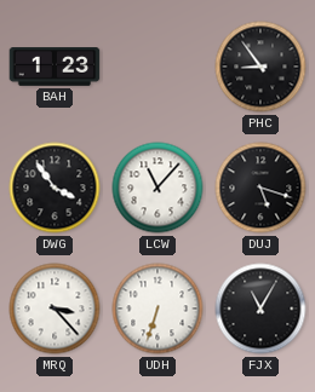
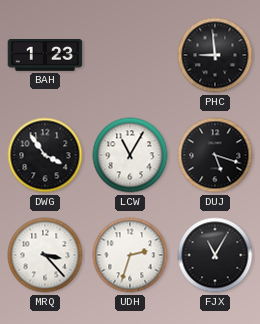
PHC: 8:54 -> 8:59 (215, 55)
LCW: 11:07 -> 11:05 (130, 155)
UDH: 6:33 -> 2:33 (130, 255)
